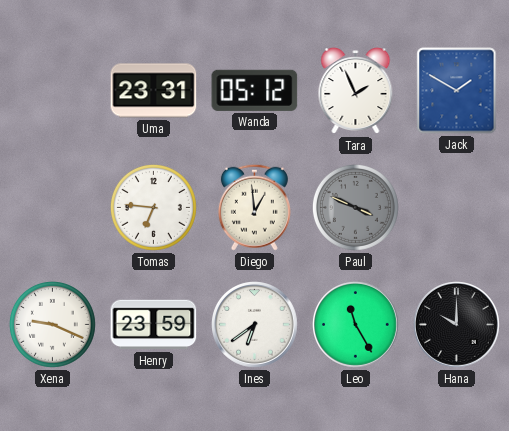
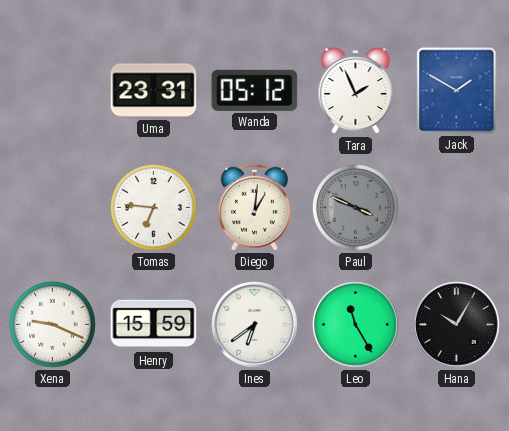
Diego: 12:59 -> 1:01 (254, 207)
Henry: 23:59 -> 15:59 (154, 325)
Hana: 10:00 -> 10:05 (457, 325)
